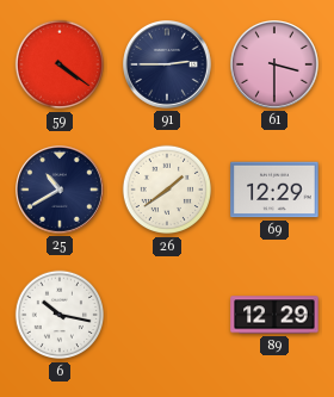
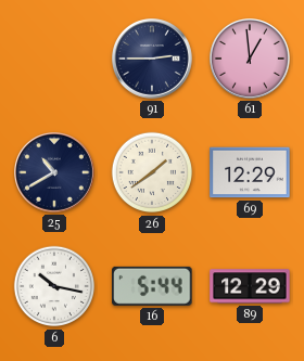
59: 4:21 -> none (60, 64)
61: 3:30 -> 12:59 (251, 60)
16: none -> 5:44 (152, 286)
